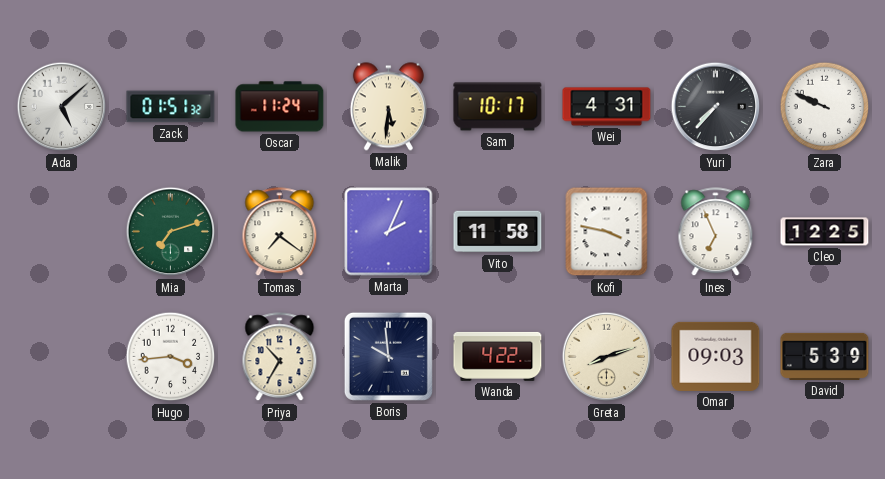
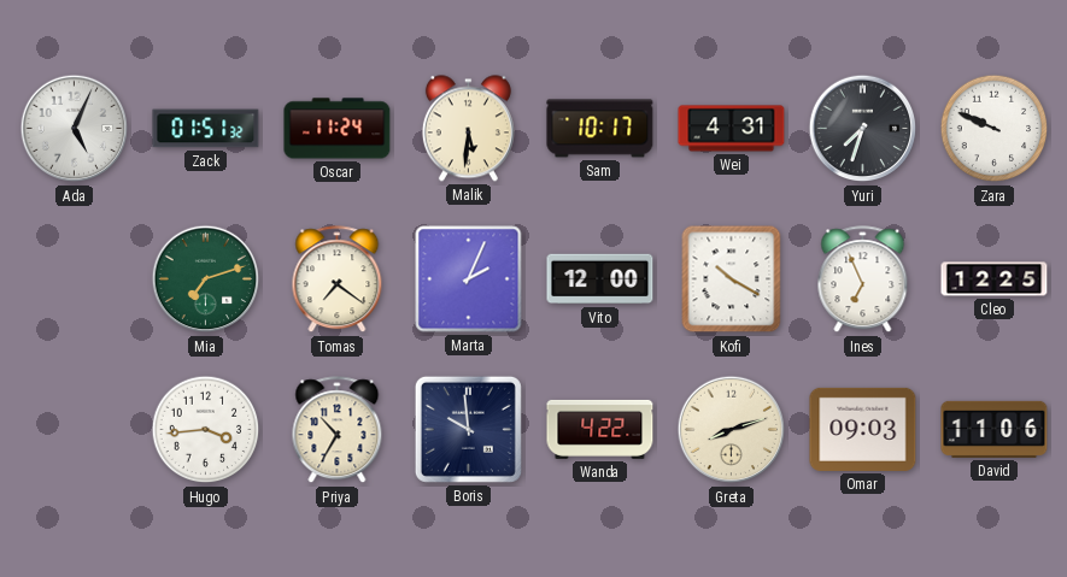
Ada: 5:08 -> 5:04 (75, 129)
Yuri: 7:37 -> 7:33 (863, 129)
Vito: 11:58 -> 12:00 (600, 279)
Kofi: 3:47 -> 10:20 (732, 279)
David: 5:39 -> 11:06 (995, 429)
